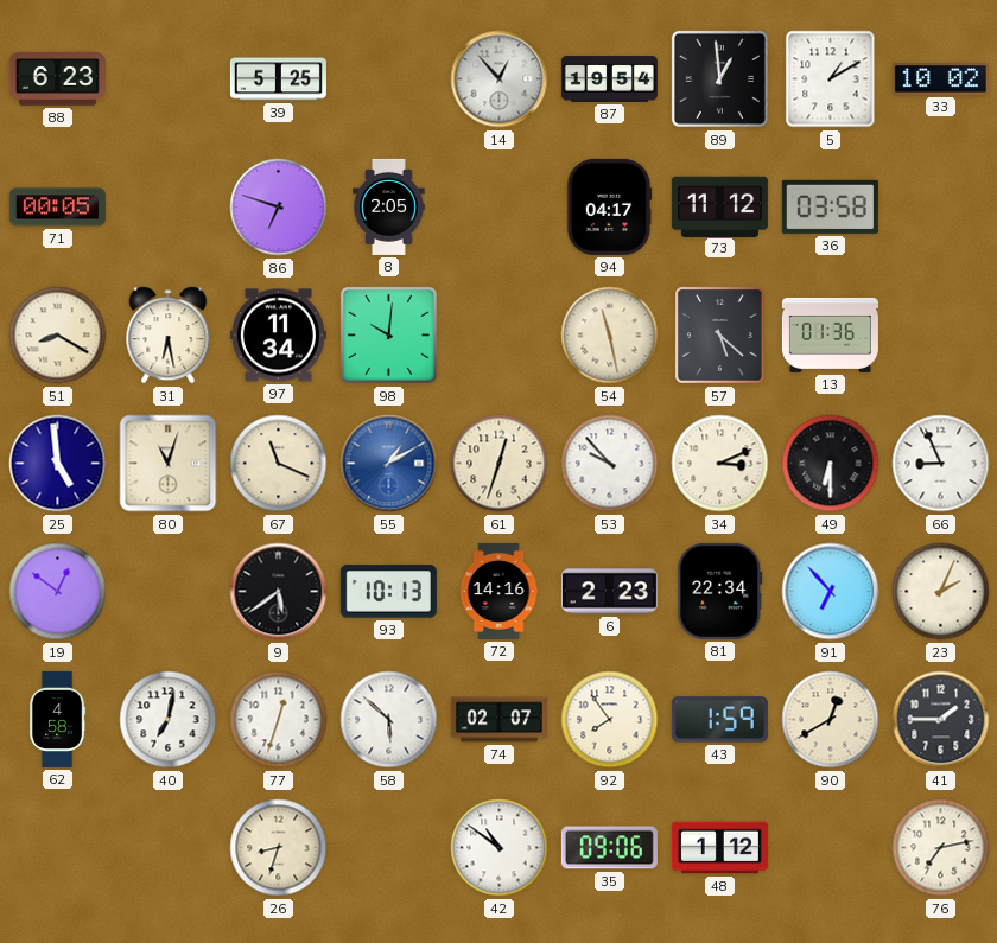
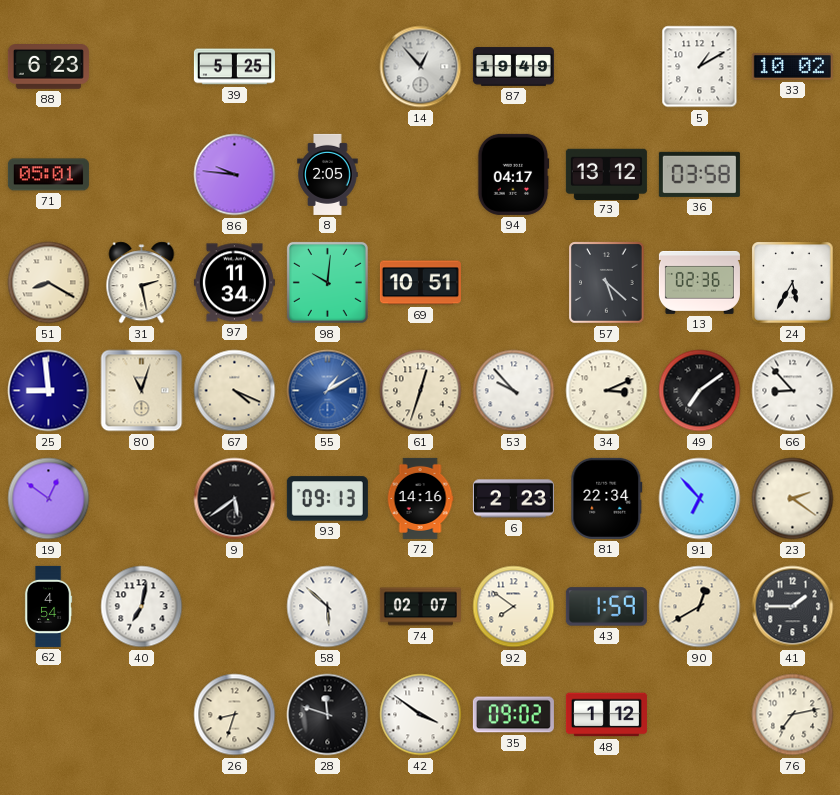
87: 19:54 -> 19:49 (513, 67)
89: 12:59 -> none (719, 78)
71: 00:05 -> 05:01 (48, 175)
86: 6:48 -> 9:46 (235, 175)
73: 11:12 -> 13:12 (606, 174)
31: 6:28 -> 2:28 (142, 283)
69: none -> 10:51 (420, 283)
54: 11:28 -> none (610, 336)
13: 01:36 -> 02:36 (699, 282)
24: none -> 5:35 (793, 283)
25: 4:59 -> 8:59 (49, 391)
67: 11:19 -> 4:19 (235, 391)
49: 6:30 -> 7:09 (700, 391)
66: 8:56 -> 8:53 (793, 391)
93: 10:13 -> 09:13 (327, 499)
23: 2:04 -> 2:21 (793, 499)
62: 4:58 -> 4:54 (48, 606)
77: 12:33 -> none (279, 720)
92: 7:54 -> 7:51 (514, 607)
28: none -> 11:48 (328, 715)
42: 10:51 -> 3:51 (421, 715)
35: 09:06 -> 09:02 (513, 715)
